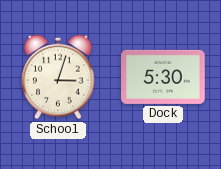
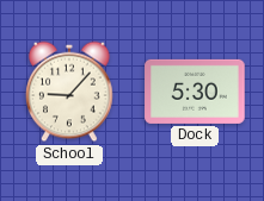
School: 3:03 -> 9:07 (69, 92)
